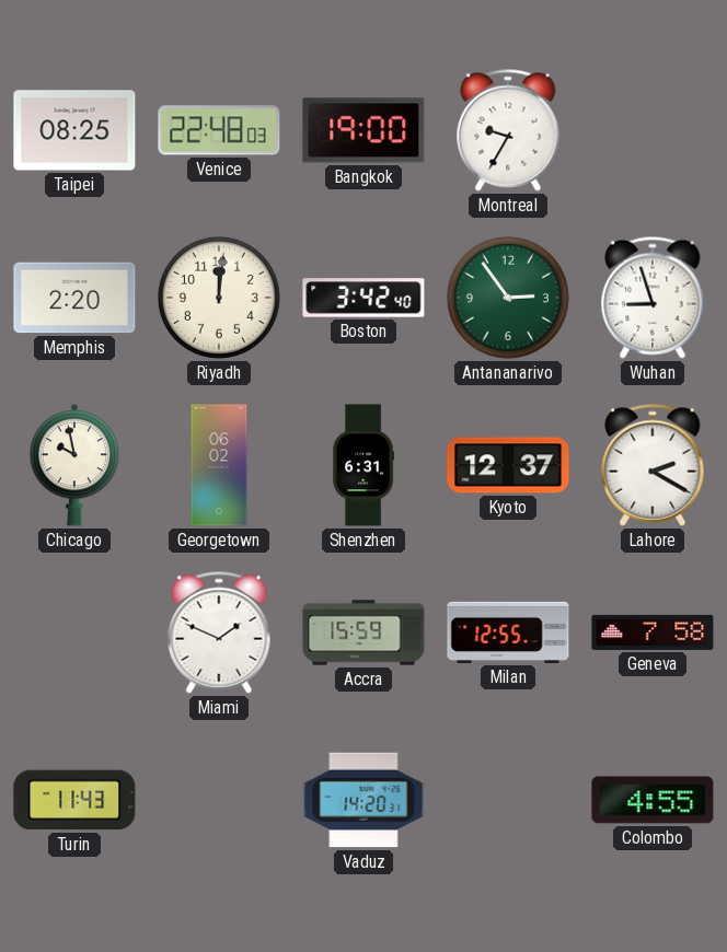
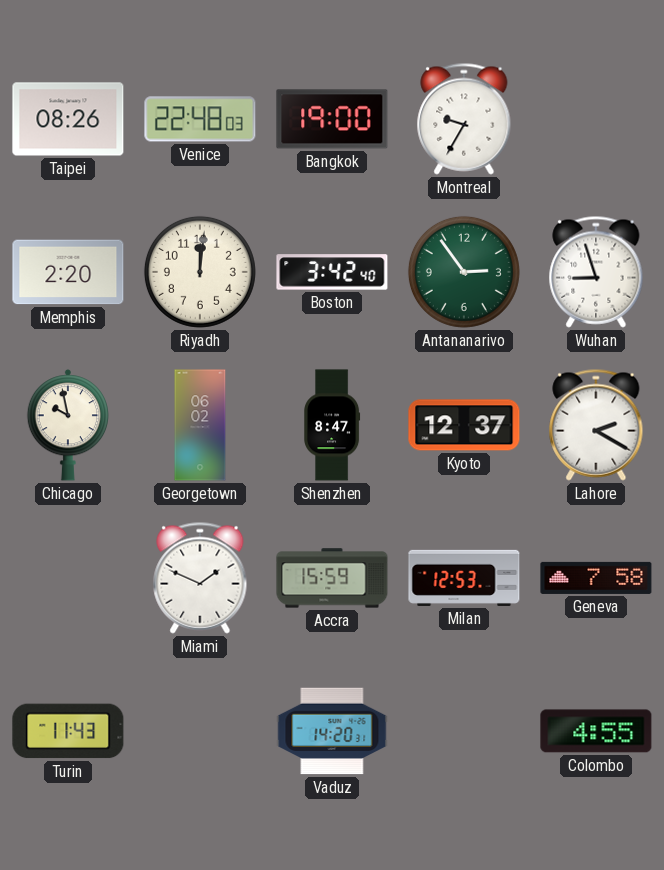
Taipei: 08:25 -> 08:26 (68, 119)
Shenzhen: 6:31 -> 8:47 (333, 425)
Milan: 12:55 -> 12:53 (464, 578)
